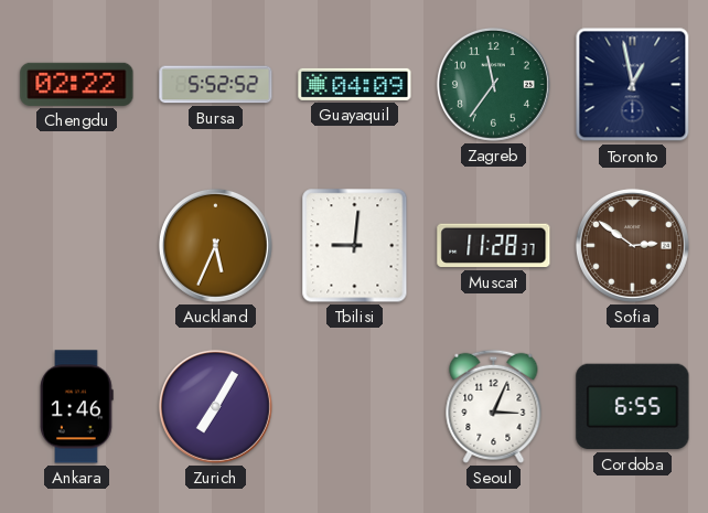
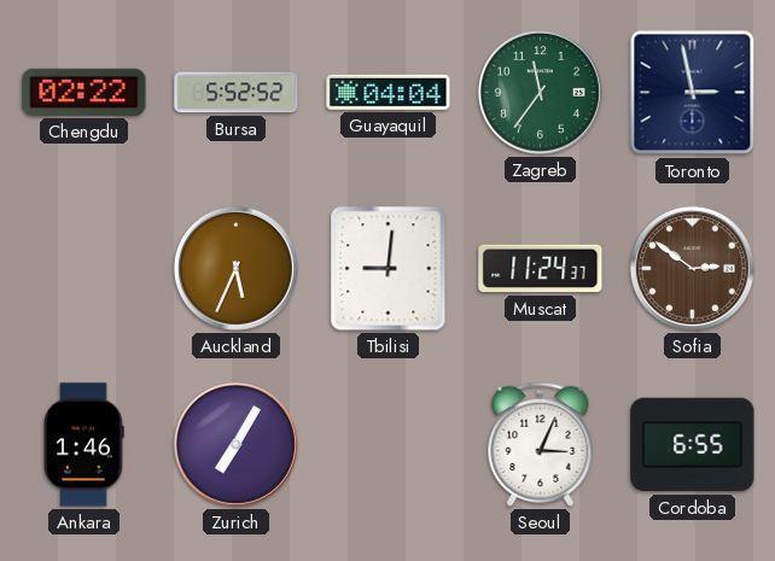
Guayaquil: 04:09 -> 04:04 (389, 92)
Toronto: 12:58 -> 2:58 (693, 93)
Muscat: 11:28 -> 11:24 (541, 269)
